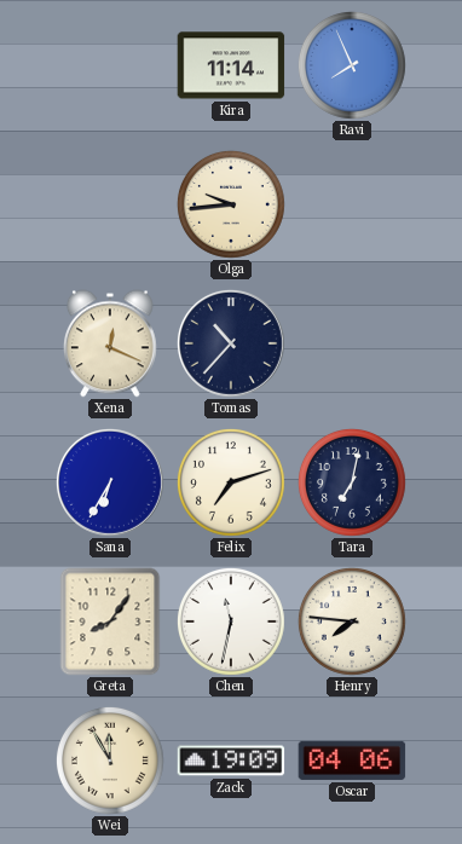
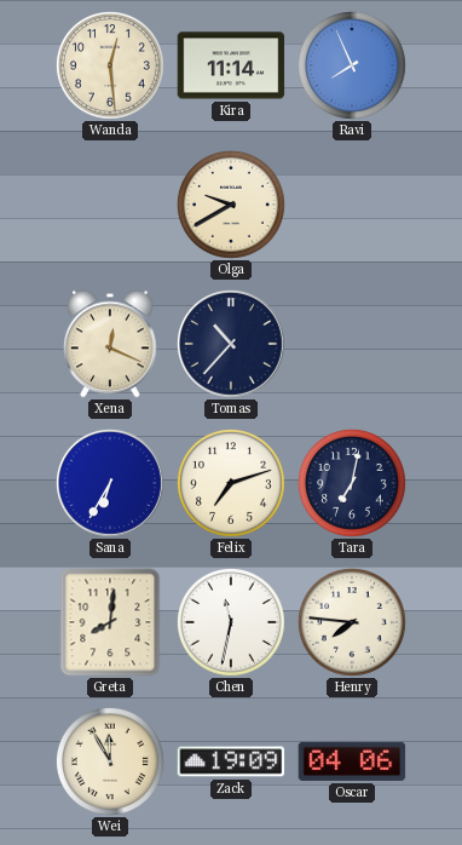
Wanda: none -> 12:29 (110, 65)
Olga: 9:44 -> 9:40 (231, 205)
Greta: 8:06 -> 8:01 (110, 622)
